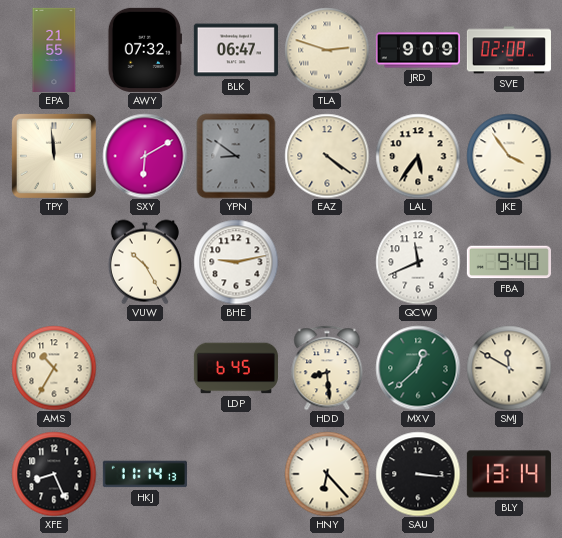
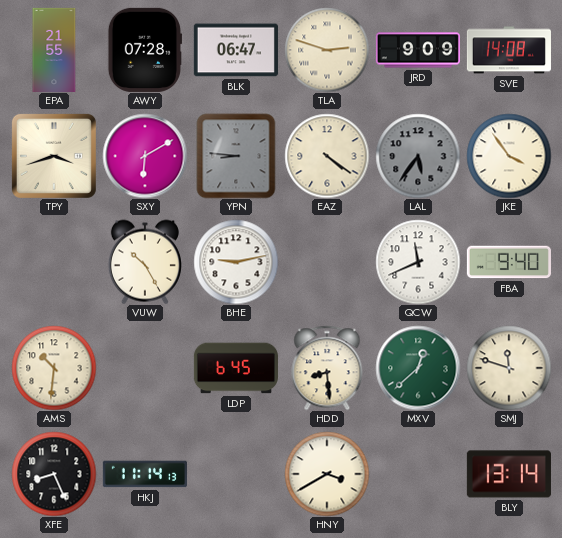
AWY: 07:32 -> 07:28 (144, 50)
SVE: 02:08 -> 14:08 (509, 50)
TPY: 11:59 -> 3:42 (54, 156)
YPN: 8:51 -> 8:46 (236, 156)
LAL dial: cream -> grey (418, 156)
AMS: 10:35 -> 10:31 (54, 368)
SMJ: 11:50 -> 11:48 (509, 368)
HNY: 6:23 -> 3:40 (327, 474)
SAU: 3:16 -> none (418, 474)
